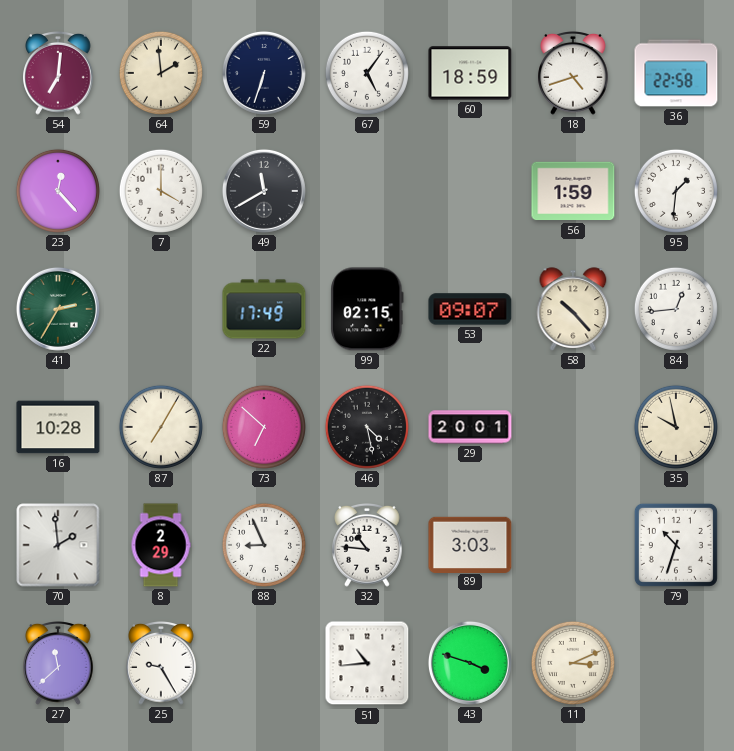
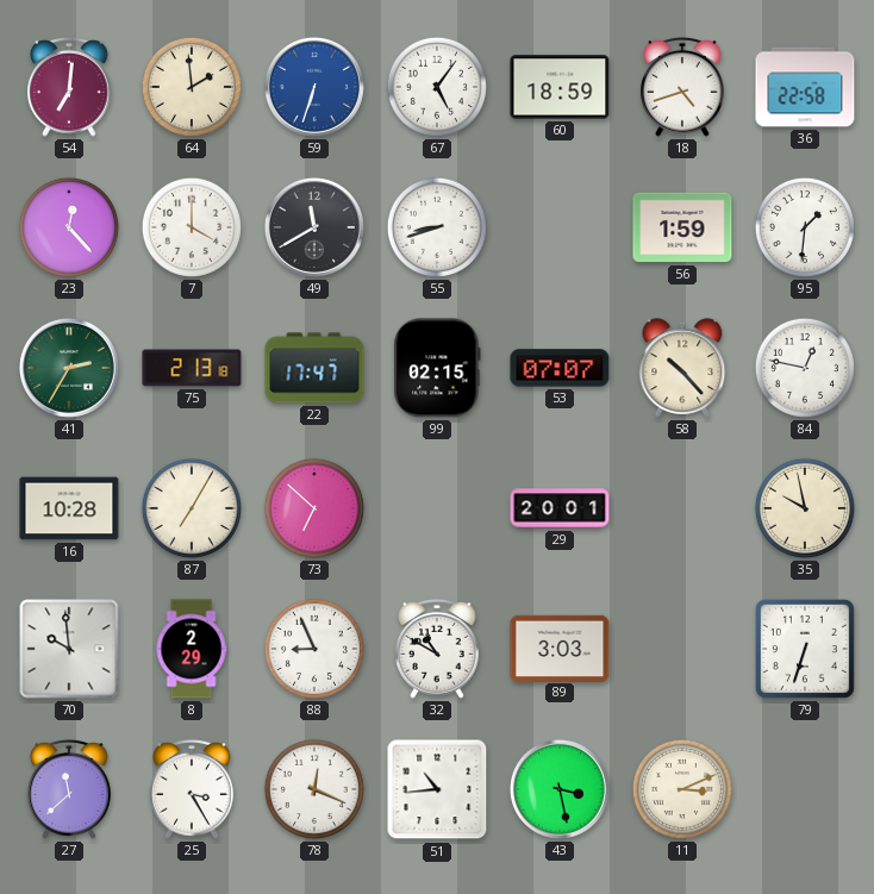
59 dial: navy -> blue (314, 87)
55: none -> 8:42 (437, 227)
75: none -> 2:13 (192, 368)
22: 17:49 -> 17:47 (314, 368)
53: 09:07 -> 07:07 (560, 368)
84: 12:44 -> 12:47 (805, 368)
46: 4:28 -> none (367, 427)
70: 1:59 -> 9:59 (69, 649)
32: 10:46 -> 10:50 (437, 650)
79: 10:33 -> 6:33 (805, 649)
25: 9:25 -> 3:25 (192, 790)
78: none -> 12:19 (314, 789)
43: 3:48 -> 3:28 (560, 789)
